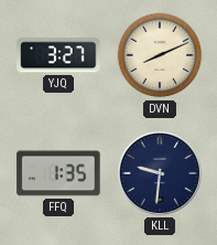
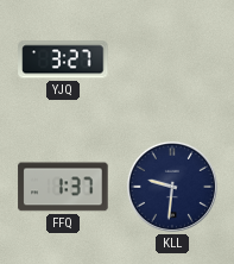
DVN: 8:11 -> none (160, 55)
FFQ: 1:35 -> 1:37 (63, 187)
